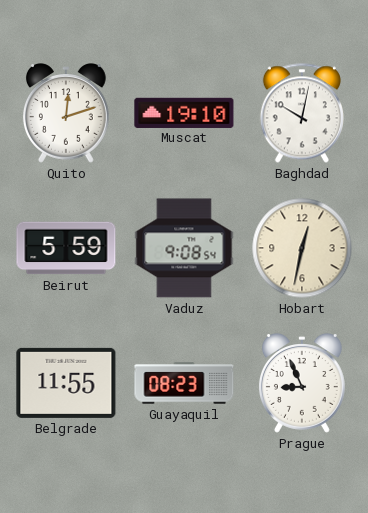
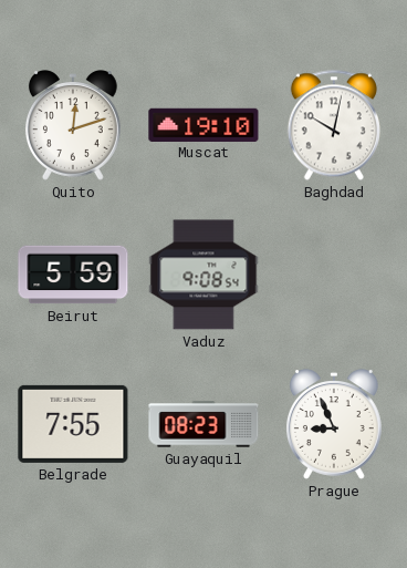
Hobart: 12:32 -> none (302, 248)
Belgrade: 11:55 -> 7:55 (73, 424)
